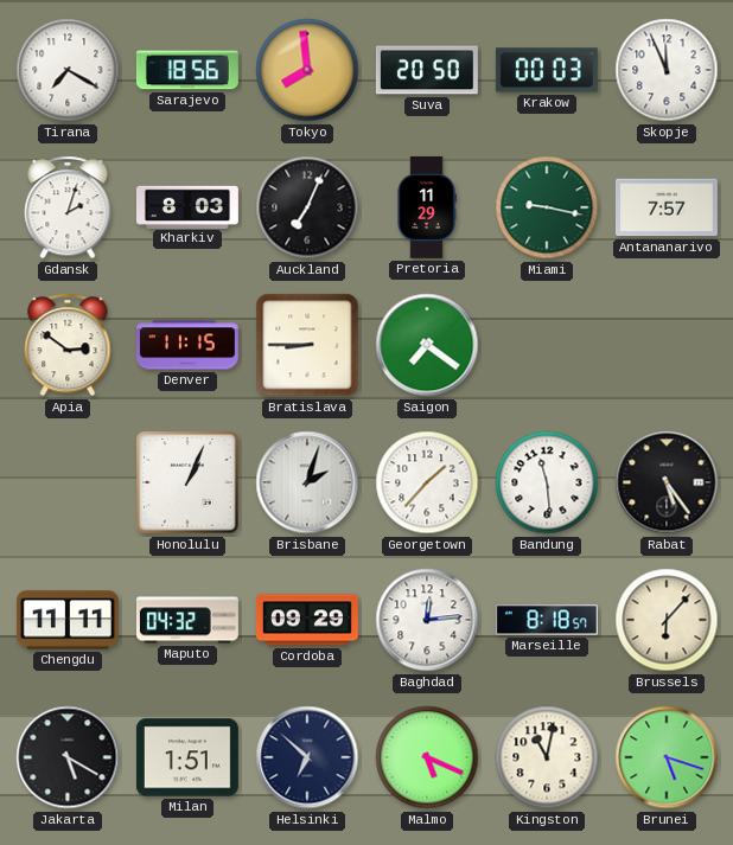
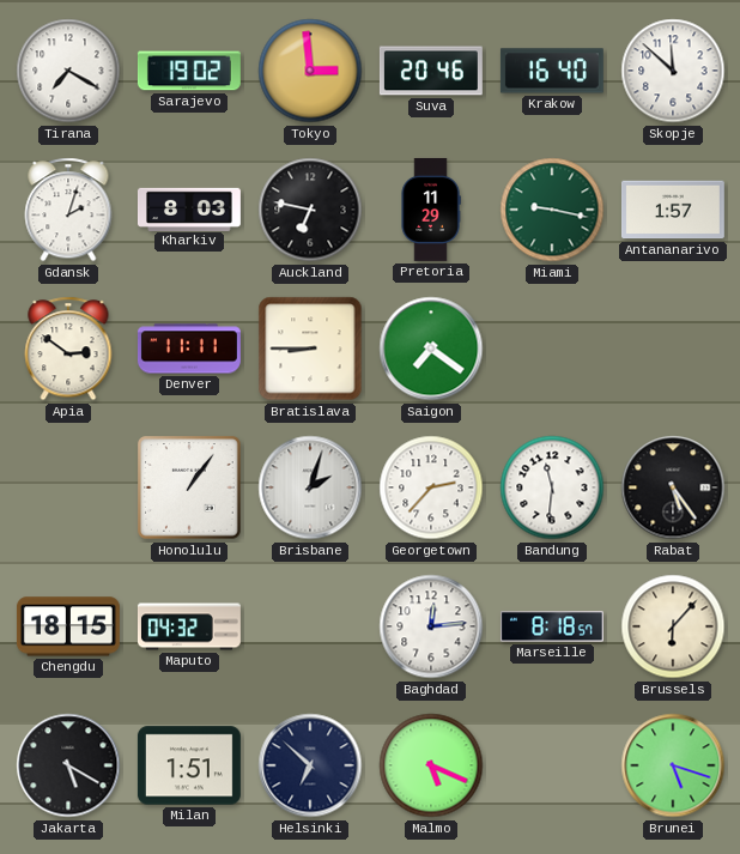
Sarajevo: 18:56 -> 19:02 (189, 71)
Tokyo: 7:59 -> 2:59 (310, 71)
Suva: 20:50 -> 20:46 (431, 71)
Krakow: 00:03 -> 16:40 (552, 71)
Skopje: 11:56 -> 11:52 (673, 71)
Auckland: 7:04 -> 6:47 (310, 210)
Antananarivo: 7:57 -> 1:57 (673, 210)
Denver: 11:15 -> 11:11 (189, 349)
Honolulu: 1:04 -> 1:06 (189, 487)
Georgetown: 1:37 -> 2:37 (431, 487)
Bandung: 11:29 -> 11:31 (552, 487)
Chengdu: 11:11 -> 18:15 (68, 626)
Cordoba: 09:29 -> none (307, 620)
Kingston: 11:02 -> none (547, 757)
